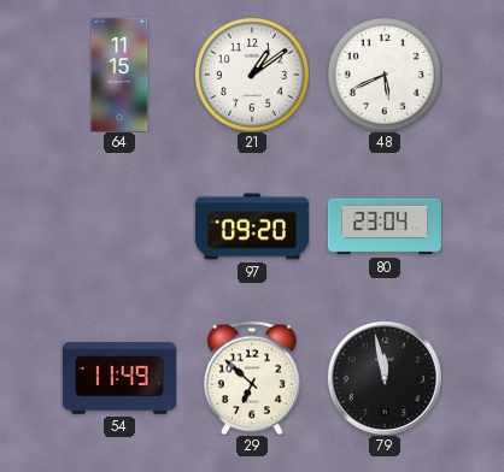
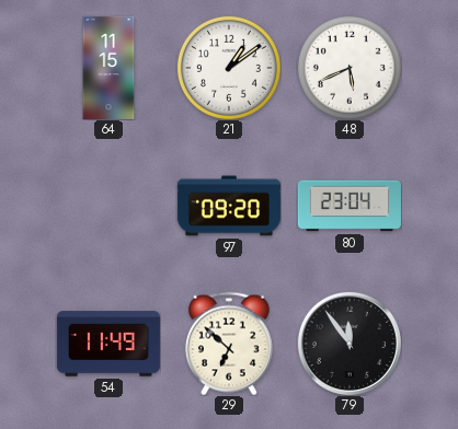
79: 11:58 -> 11:54 (350, 344)
